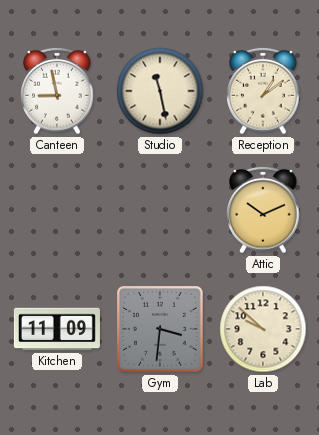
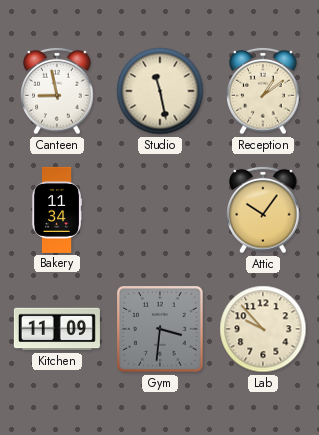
Bakery: none -> 11:34 (57, 210)
Attic: 10:11 -> 10:06 (263, 210)
Lab: 9:52 -> 9:53 (263, 329)
